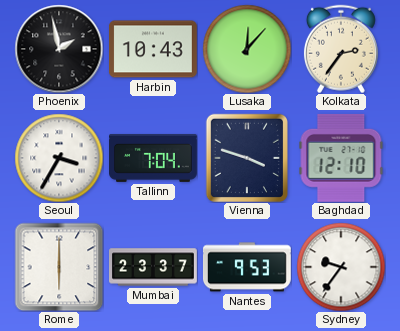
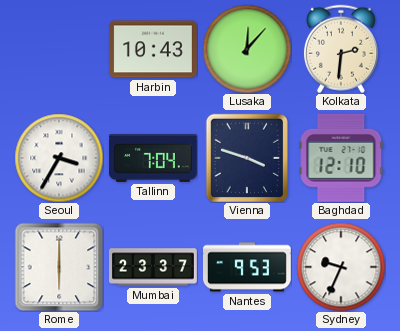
Phoenix: 1:58 -> none (59, 49)
Kolkata: 2:36 -> 2:31 (341, 49)
Sydney: 9:36 -> 9:34 (341, 267)
